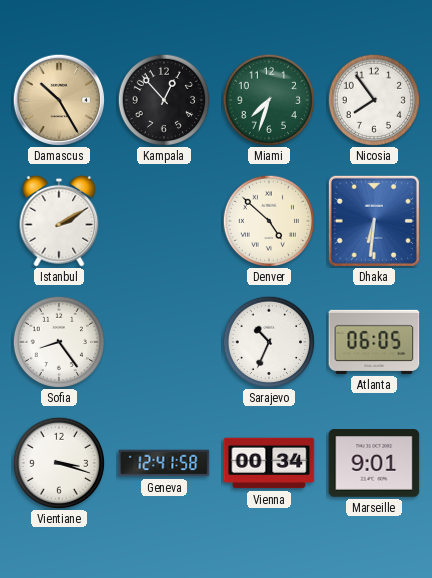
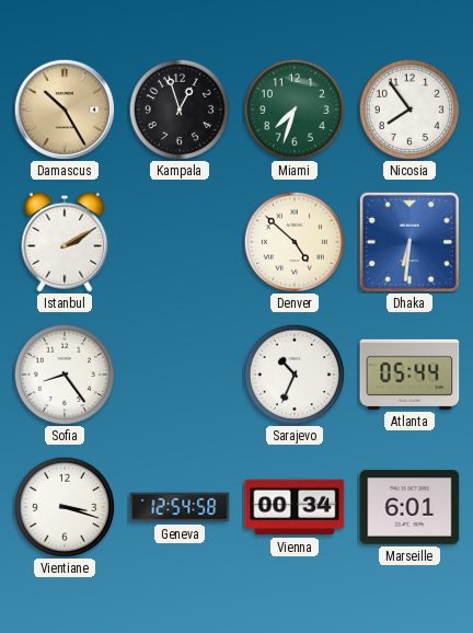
Kampala: 12:53 -> 12:57 (178, 108)
Atlanta: 06:05 -> 05:44 (409, 375)
Geneva: 12:41 -> 12:54 (180, 507)
Marseille: 9:01 -> 6:01 (409, 507)
